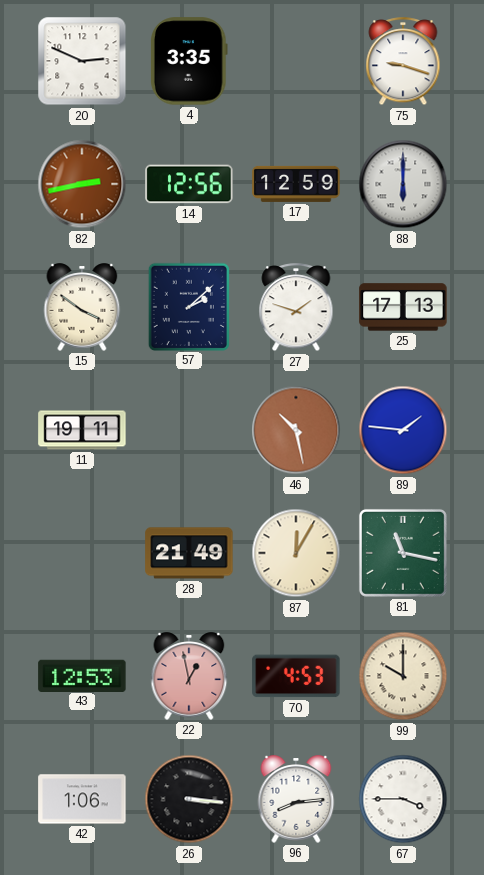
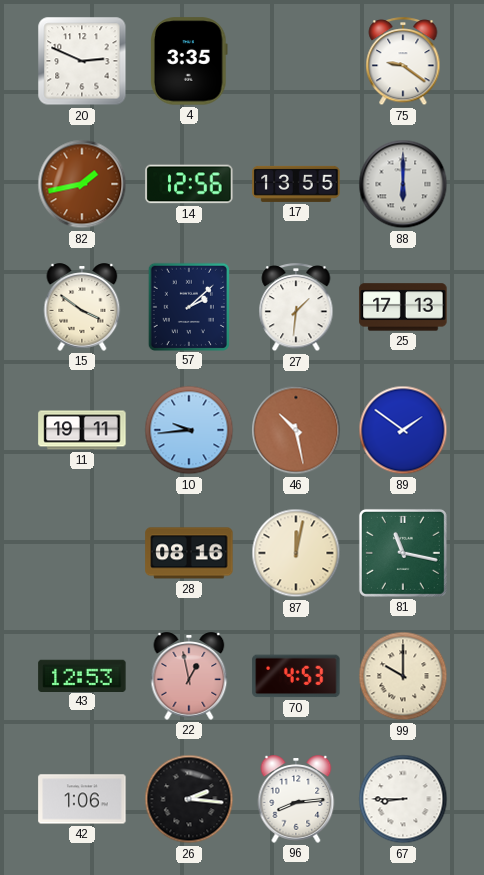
75: 9:18 -> 9:21 (403, 62)
82: 2:43 -> 1:43 (82, 184)
17: 12:59 -> 13:55 (296, 184)
27: 1:48 -> 1:31 (296, 308)
10: none -> 9:44 (189, 430)
89: 1:46 -> 1:51 (403, 430)
28: 21:49 -> 08:16 (189, 553)
87: 12:05 -> 12:02 (296, 553)
26: 3:16 -> 2:16 (189, 799)
67: 3:45 -> 8:45 (403, 799)
